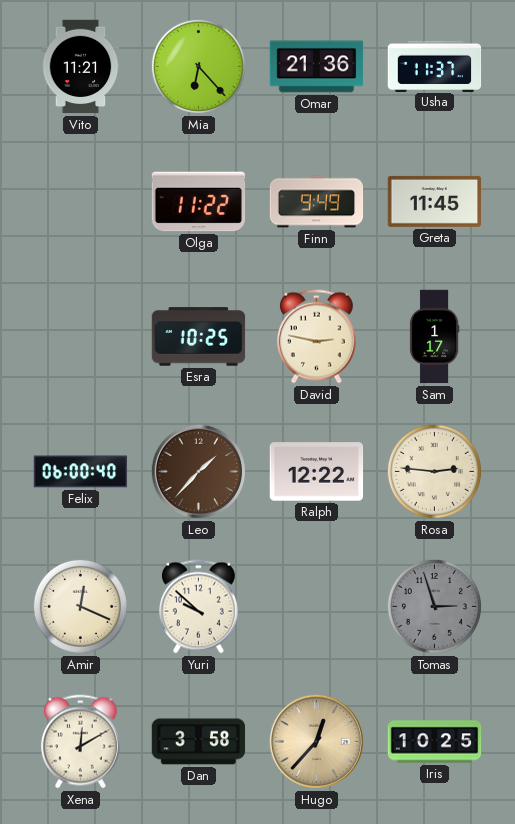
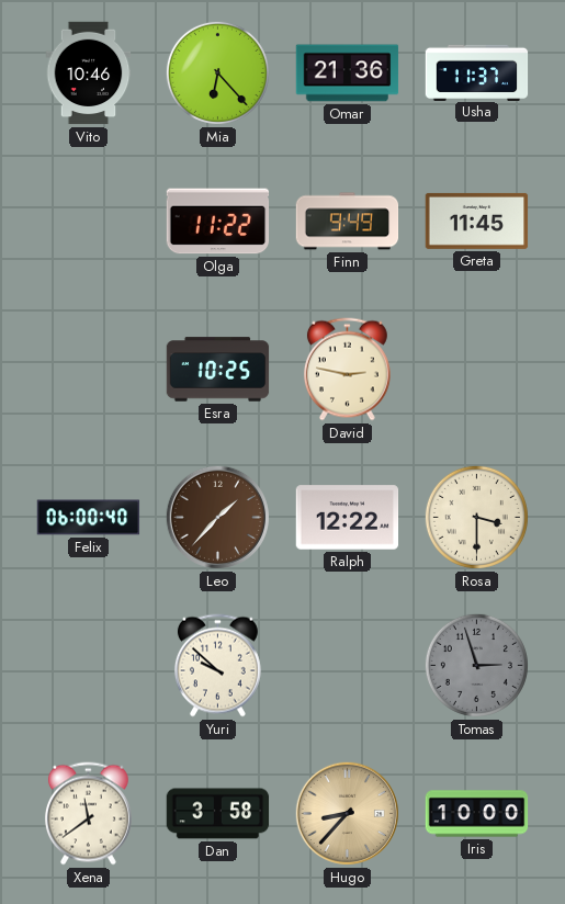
Vito: 11:21 -> 10:46 (89, 74)
Sam: 1:17 -> none (434, 337)
Rosa: 2:46 -> 3:30 (476, 517)
Amir: 12:19 -> none (80, 606)
Xena: 12:10 -> 11:39 (88, 814)
Hugo: 12:37 -> 8:37 (347, 813)
Iris: 10:25 -> 10:00 (477, 814)
